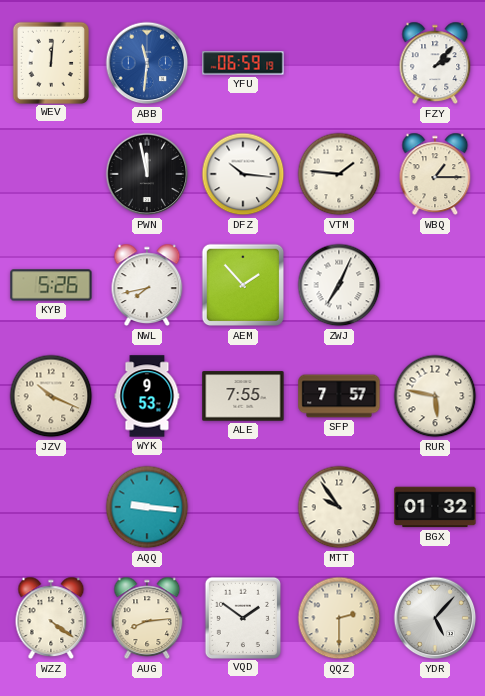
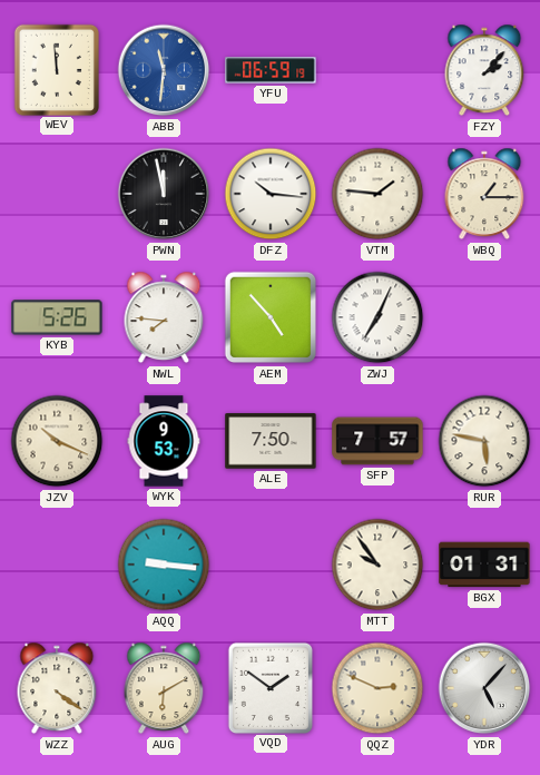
WEV: 12:01 -> 11:59 (56, 69)
NWL: 7:43 -> 7:46 (164, 317)
AEM: 1:53 -> 4:53 (271, 317)
ALE: 7:55 -> 7:50 (271, 441)
BGX: 01:32 -> 01:31 (484, 565)
AUG: 8:14 -> 6:10 (164, 688)
QQZ: 2:30 -> 2:49 (377, 688)
